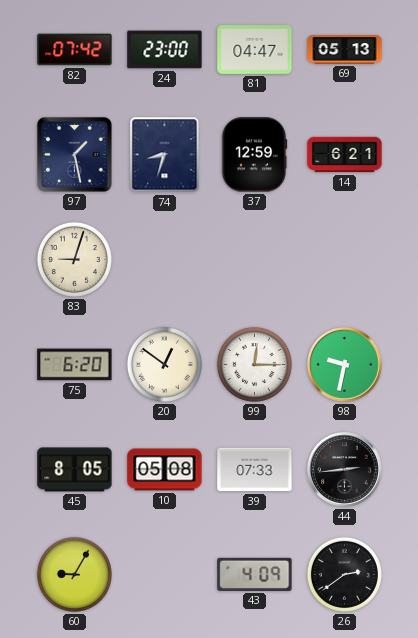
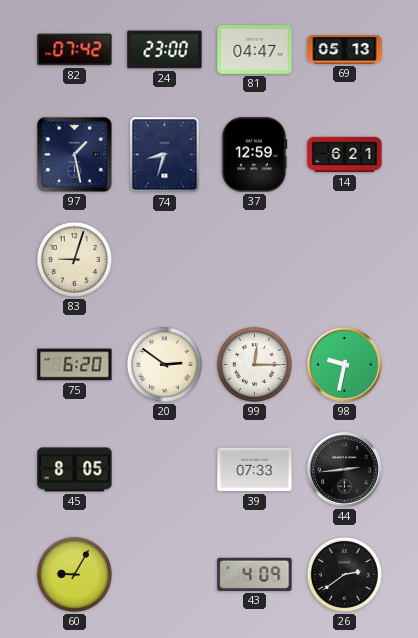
20: 12:51 -> 2:51 (164, 364)
10: 05:08 -> none (165, 470)
